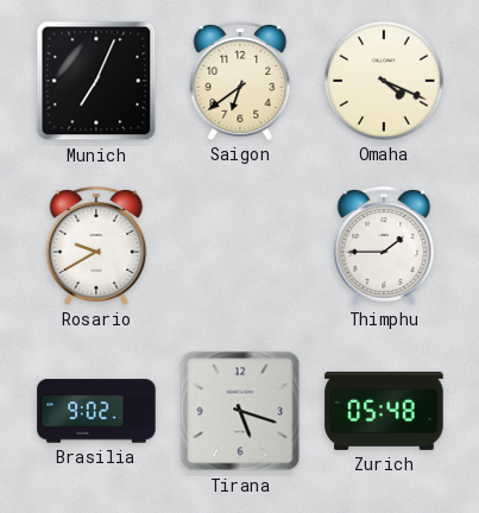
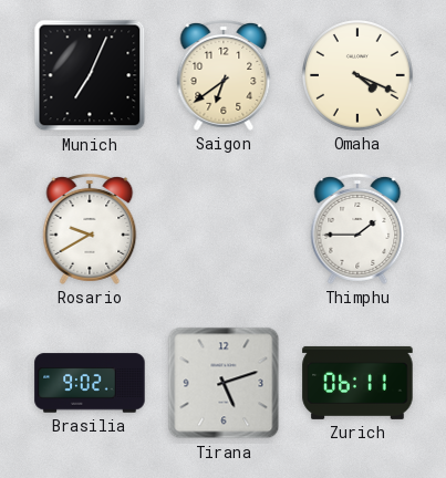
Tirana: 5:18 -> 5:12 (224, 383)
Zurich: 05:48 -> 06:11 (357, 383)
